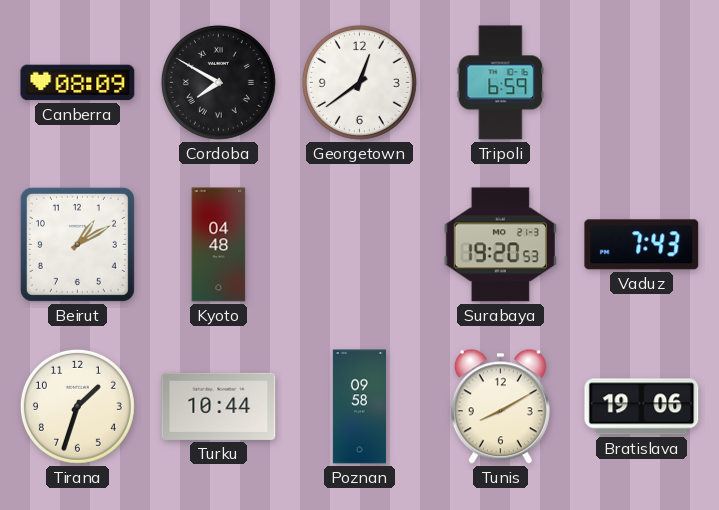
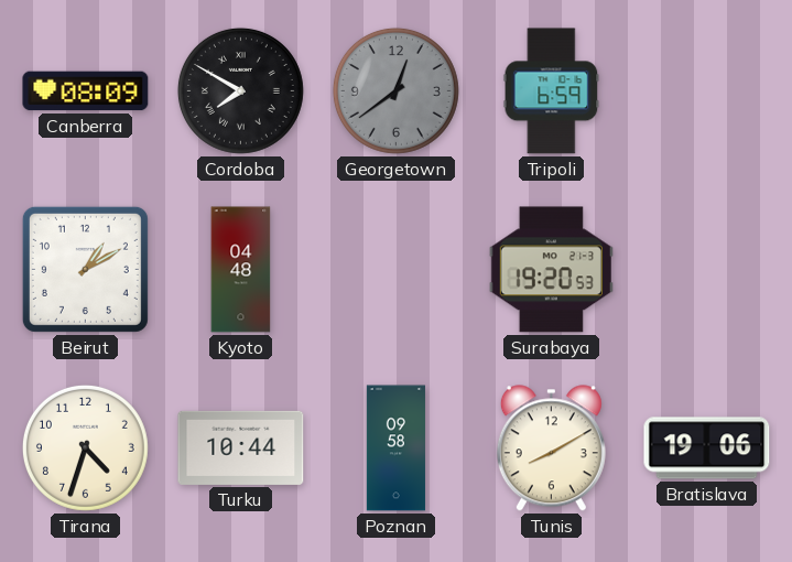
Georgetown dial: white -> grey (395, 90)
Vaduz: 7:43 -> none (642, 245)
Tirana: 1:33 -> 4:33 (85, 447)
